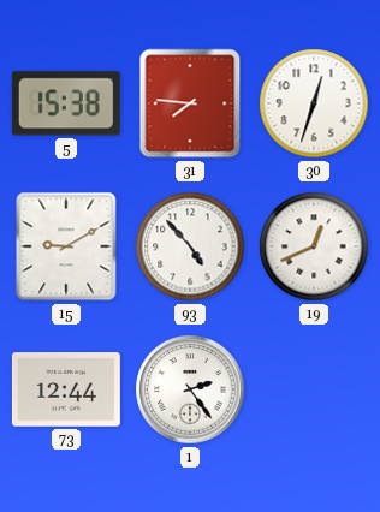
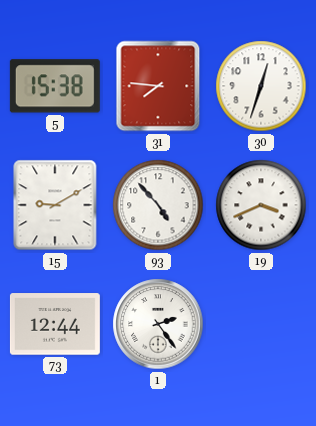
19: 12:41 -> 3:41 (261, 205)
